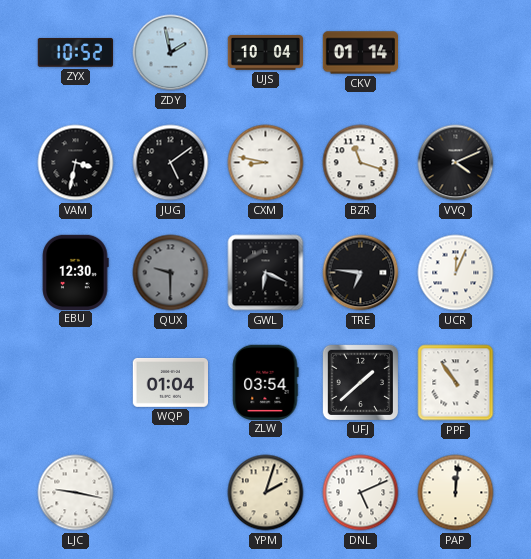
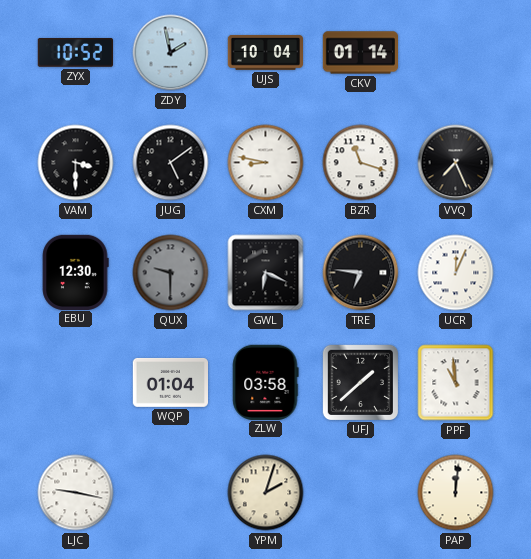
VAM: 3:32 -> 3:30 (76, 163)
VVQ: 4:11 -> 7:26 (456, 163)
ZLW: 03:54 -> 03:58 (266, 382)
PPF: 10:54 -> 10:59 (456, 383)
DNL: 5:11 -> none (361, 493)
